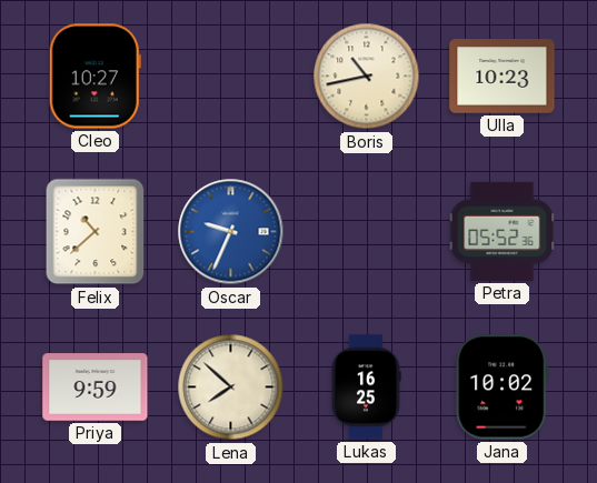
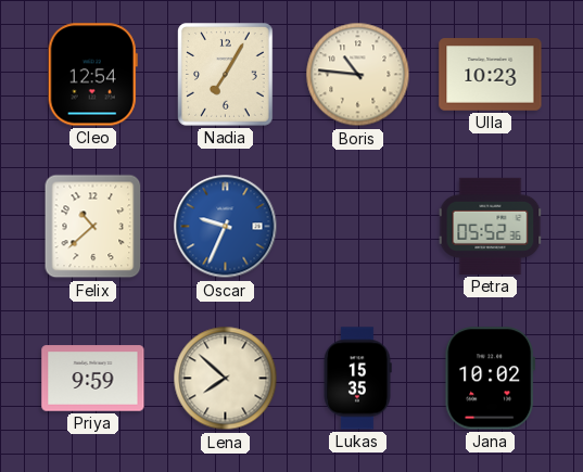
Cleo: 10:27 -> 12:54 (92, 75)
Nadia: none -> 7:05 (226, 75)
Boris: 10:43 -> 10:46 (358, 75)
Lukas: 16:25 -> 15:35 (357, 379)
